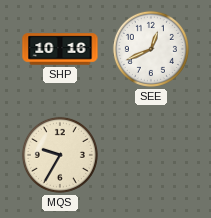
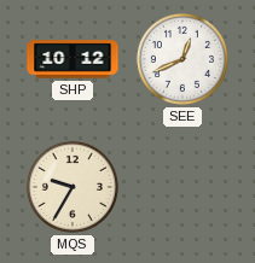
SHP: 10:16 -> 10:12 (73, 59)
